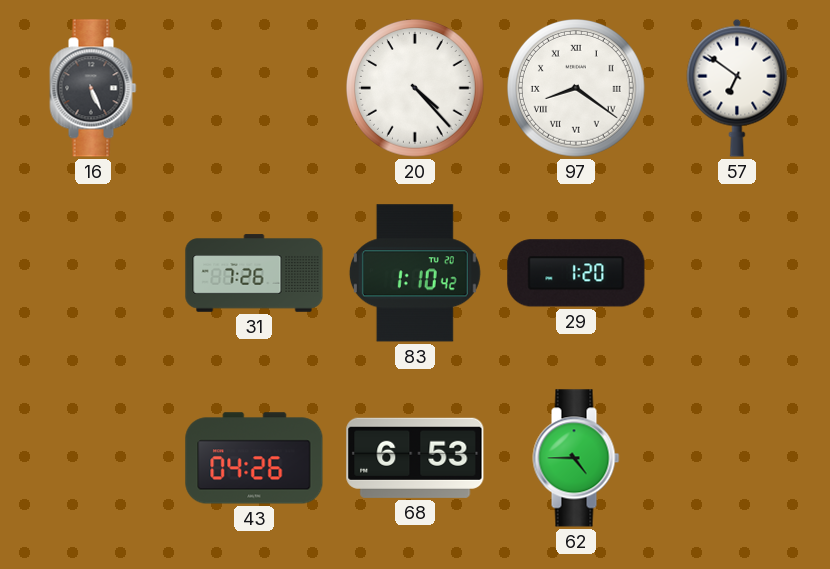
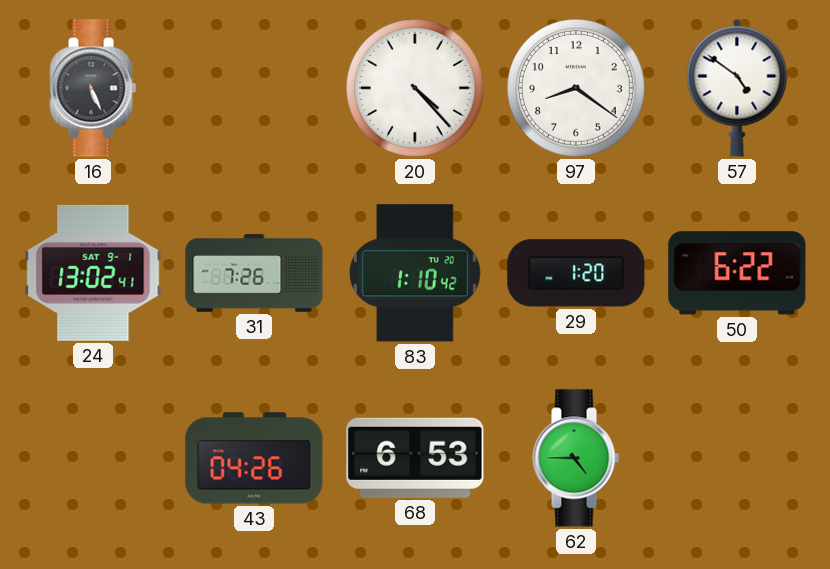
97 numerals: Roman -> Arabic (577, 89)
57: 6:51 -> 4:51 (737, 88)
24: none -> 13:02 (93, 273)
50: none -> 6:22 (737, 273)
